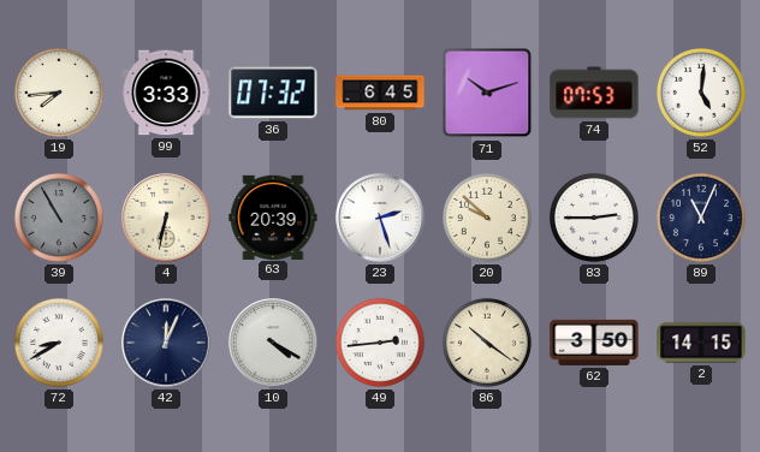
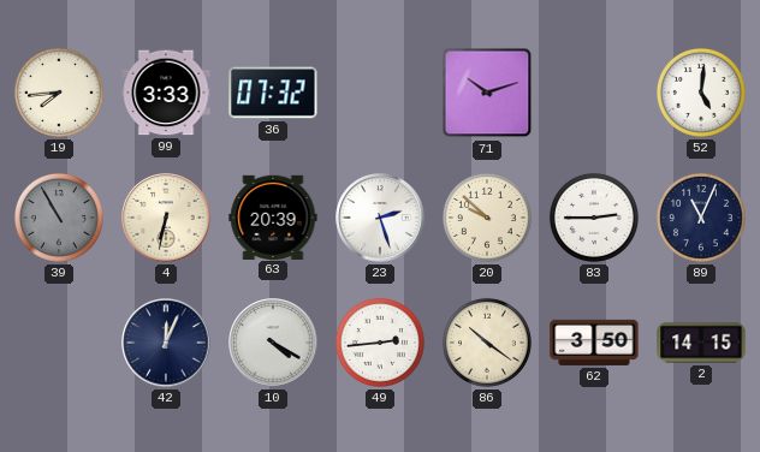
80: 6:45 -> none (380, 93)
74: 07:53 -> none (594, 93)
72: 8:40 -> none (59, 343)
